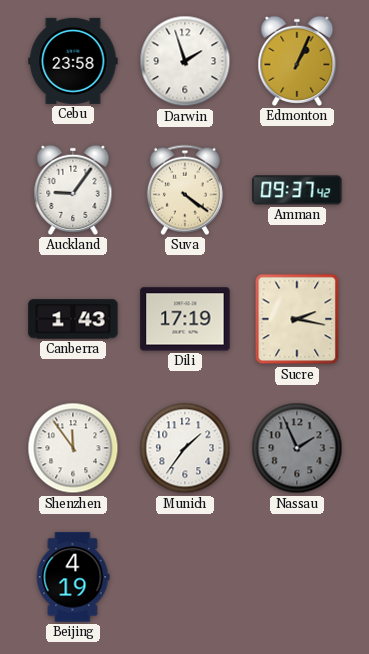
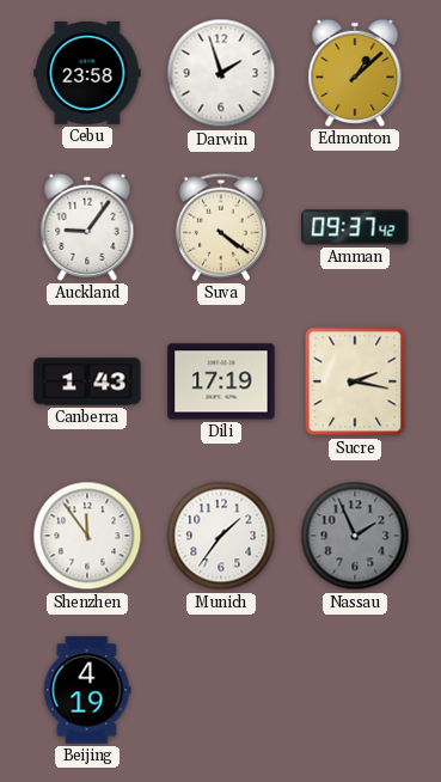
Edmonton: 1:04 -> 1:08 (355, 73)
